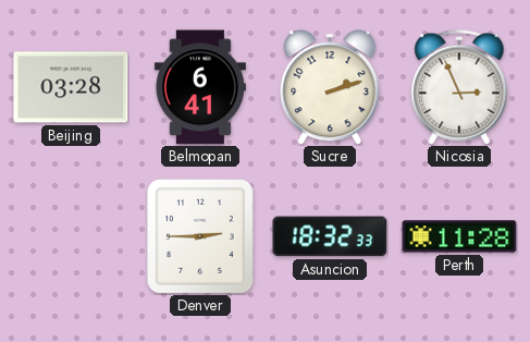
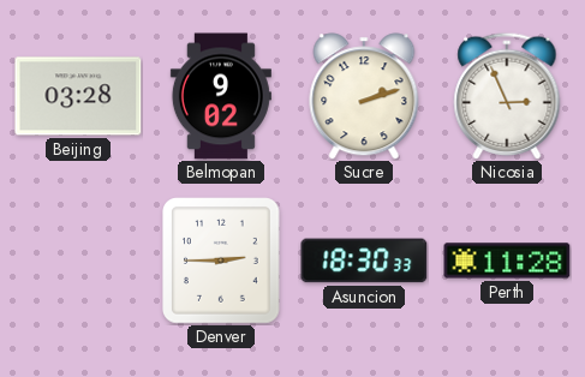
Belmopan: 6:41 -> 9:02 (221, 96)
Asuncion: 18:32 -> 18:30 (364, 261)
